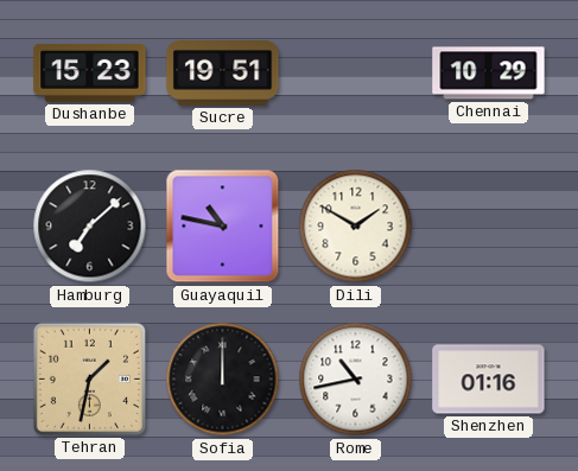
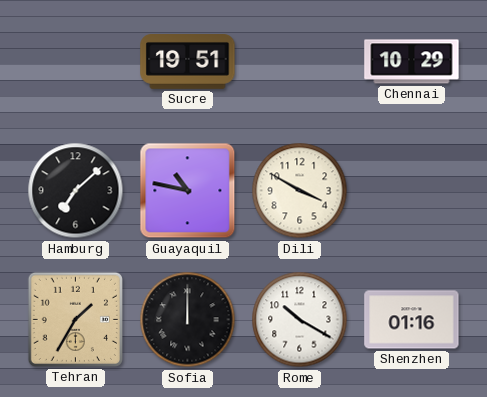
Dushanbe: 15:23 -> none (90, 74)
Dili: 1:50 -> 3:50 (300, 191)
Tehran: 1:32 -> 1:35 (75, 319)
Rome: 10:43 -> 10:20 (300, 320)
